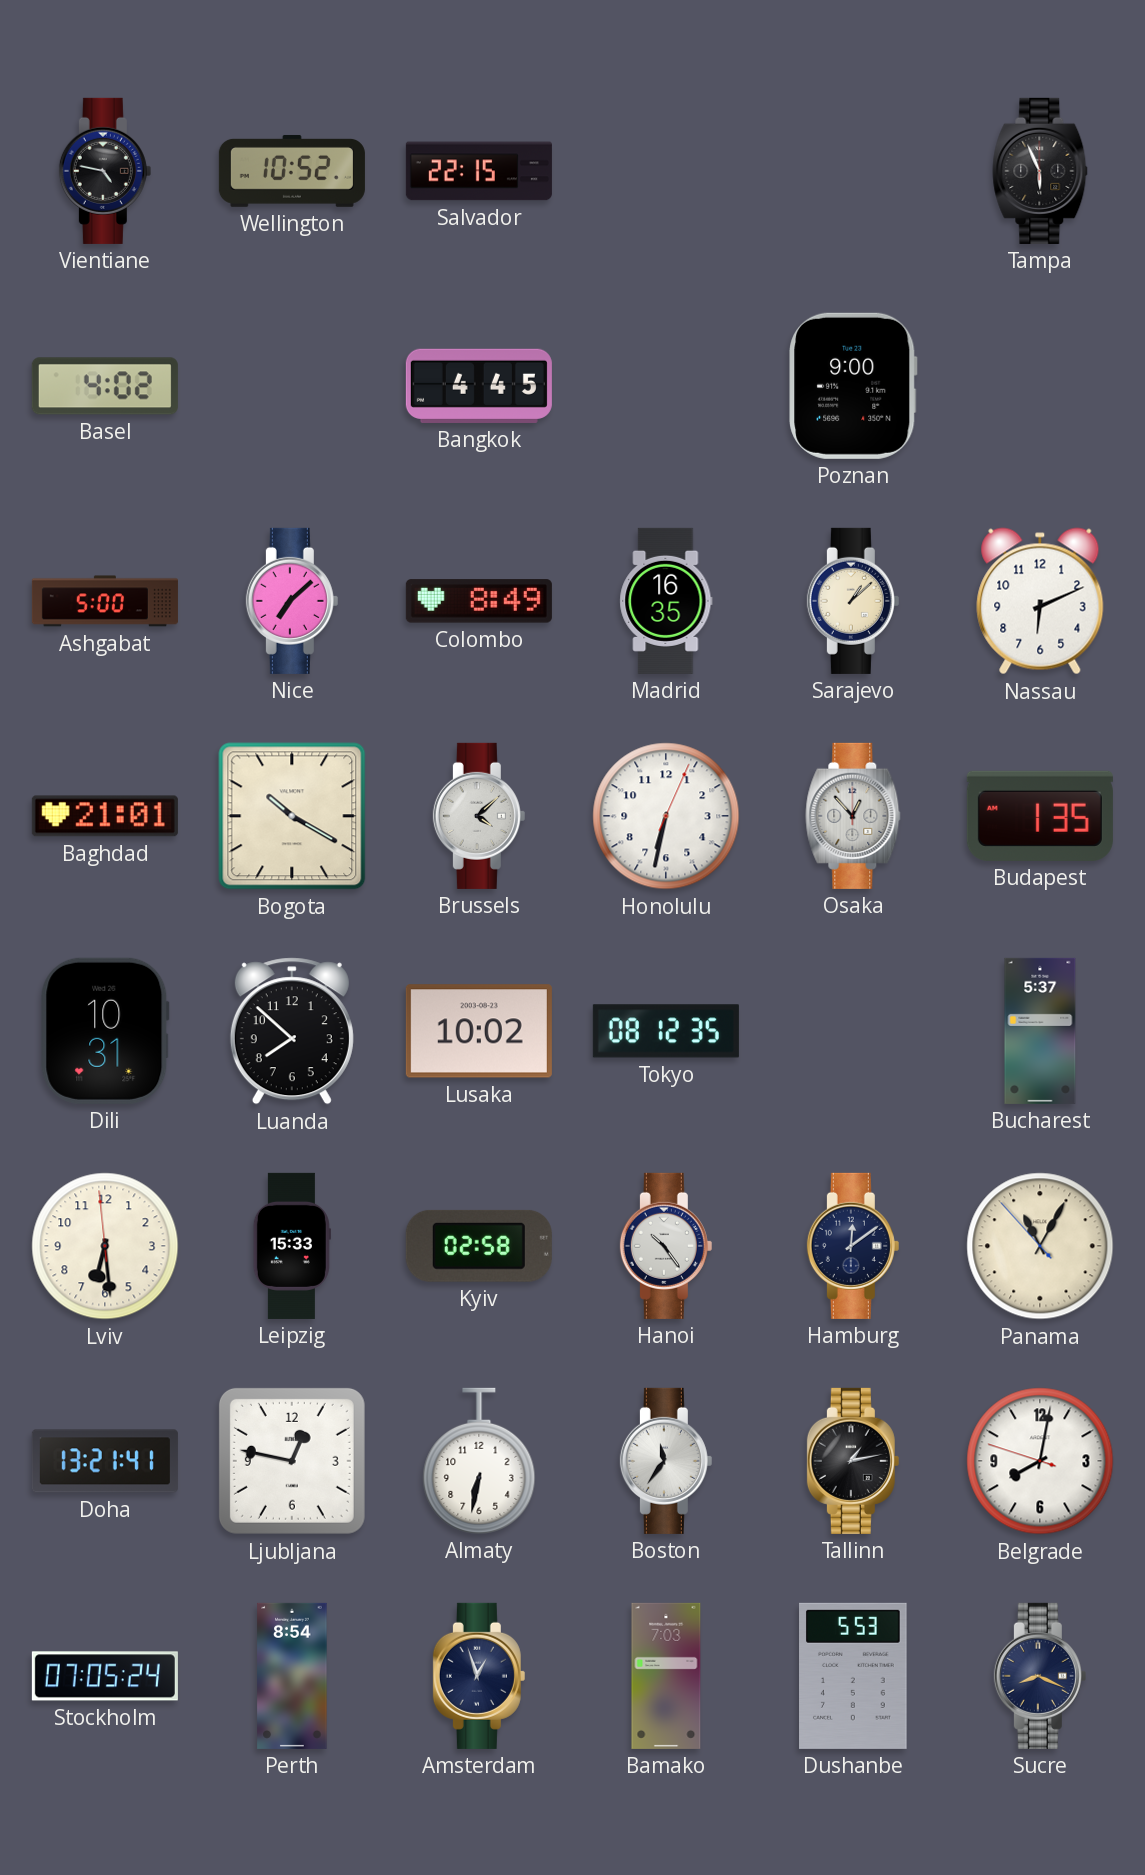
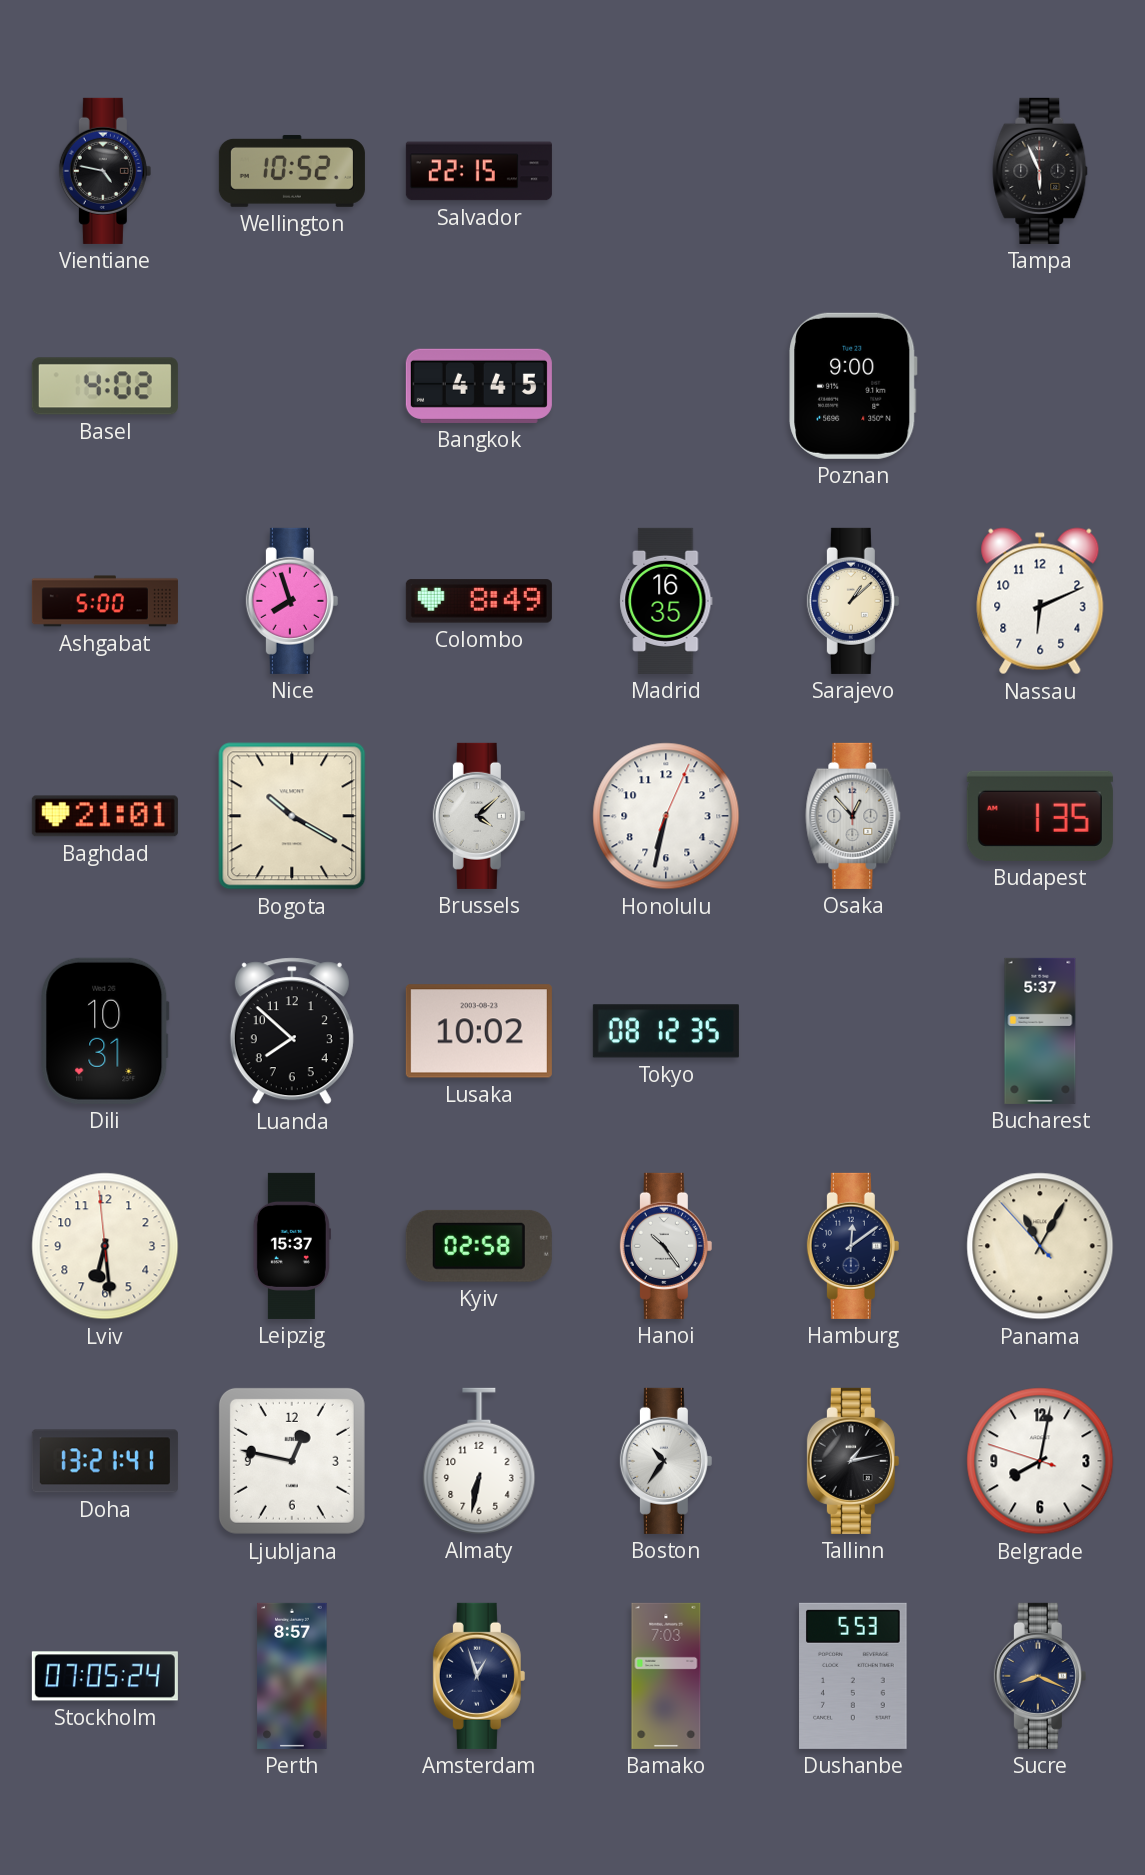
Nice: 7:08 -> 7:57 (292, 601)
Leipzig: 15:33 -> 15:37 (292, 1246)
Boston: 11:36 -> 10:36 (666, 1461)
Perth: 8:54 -> 8:57 (292, 1676)
